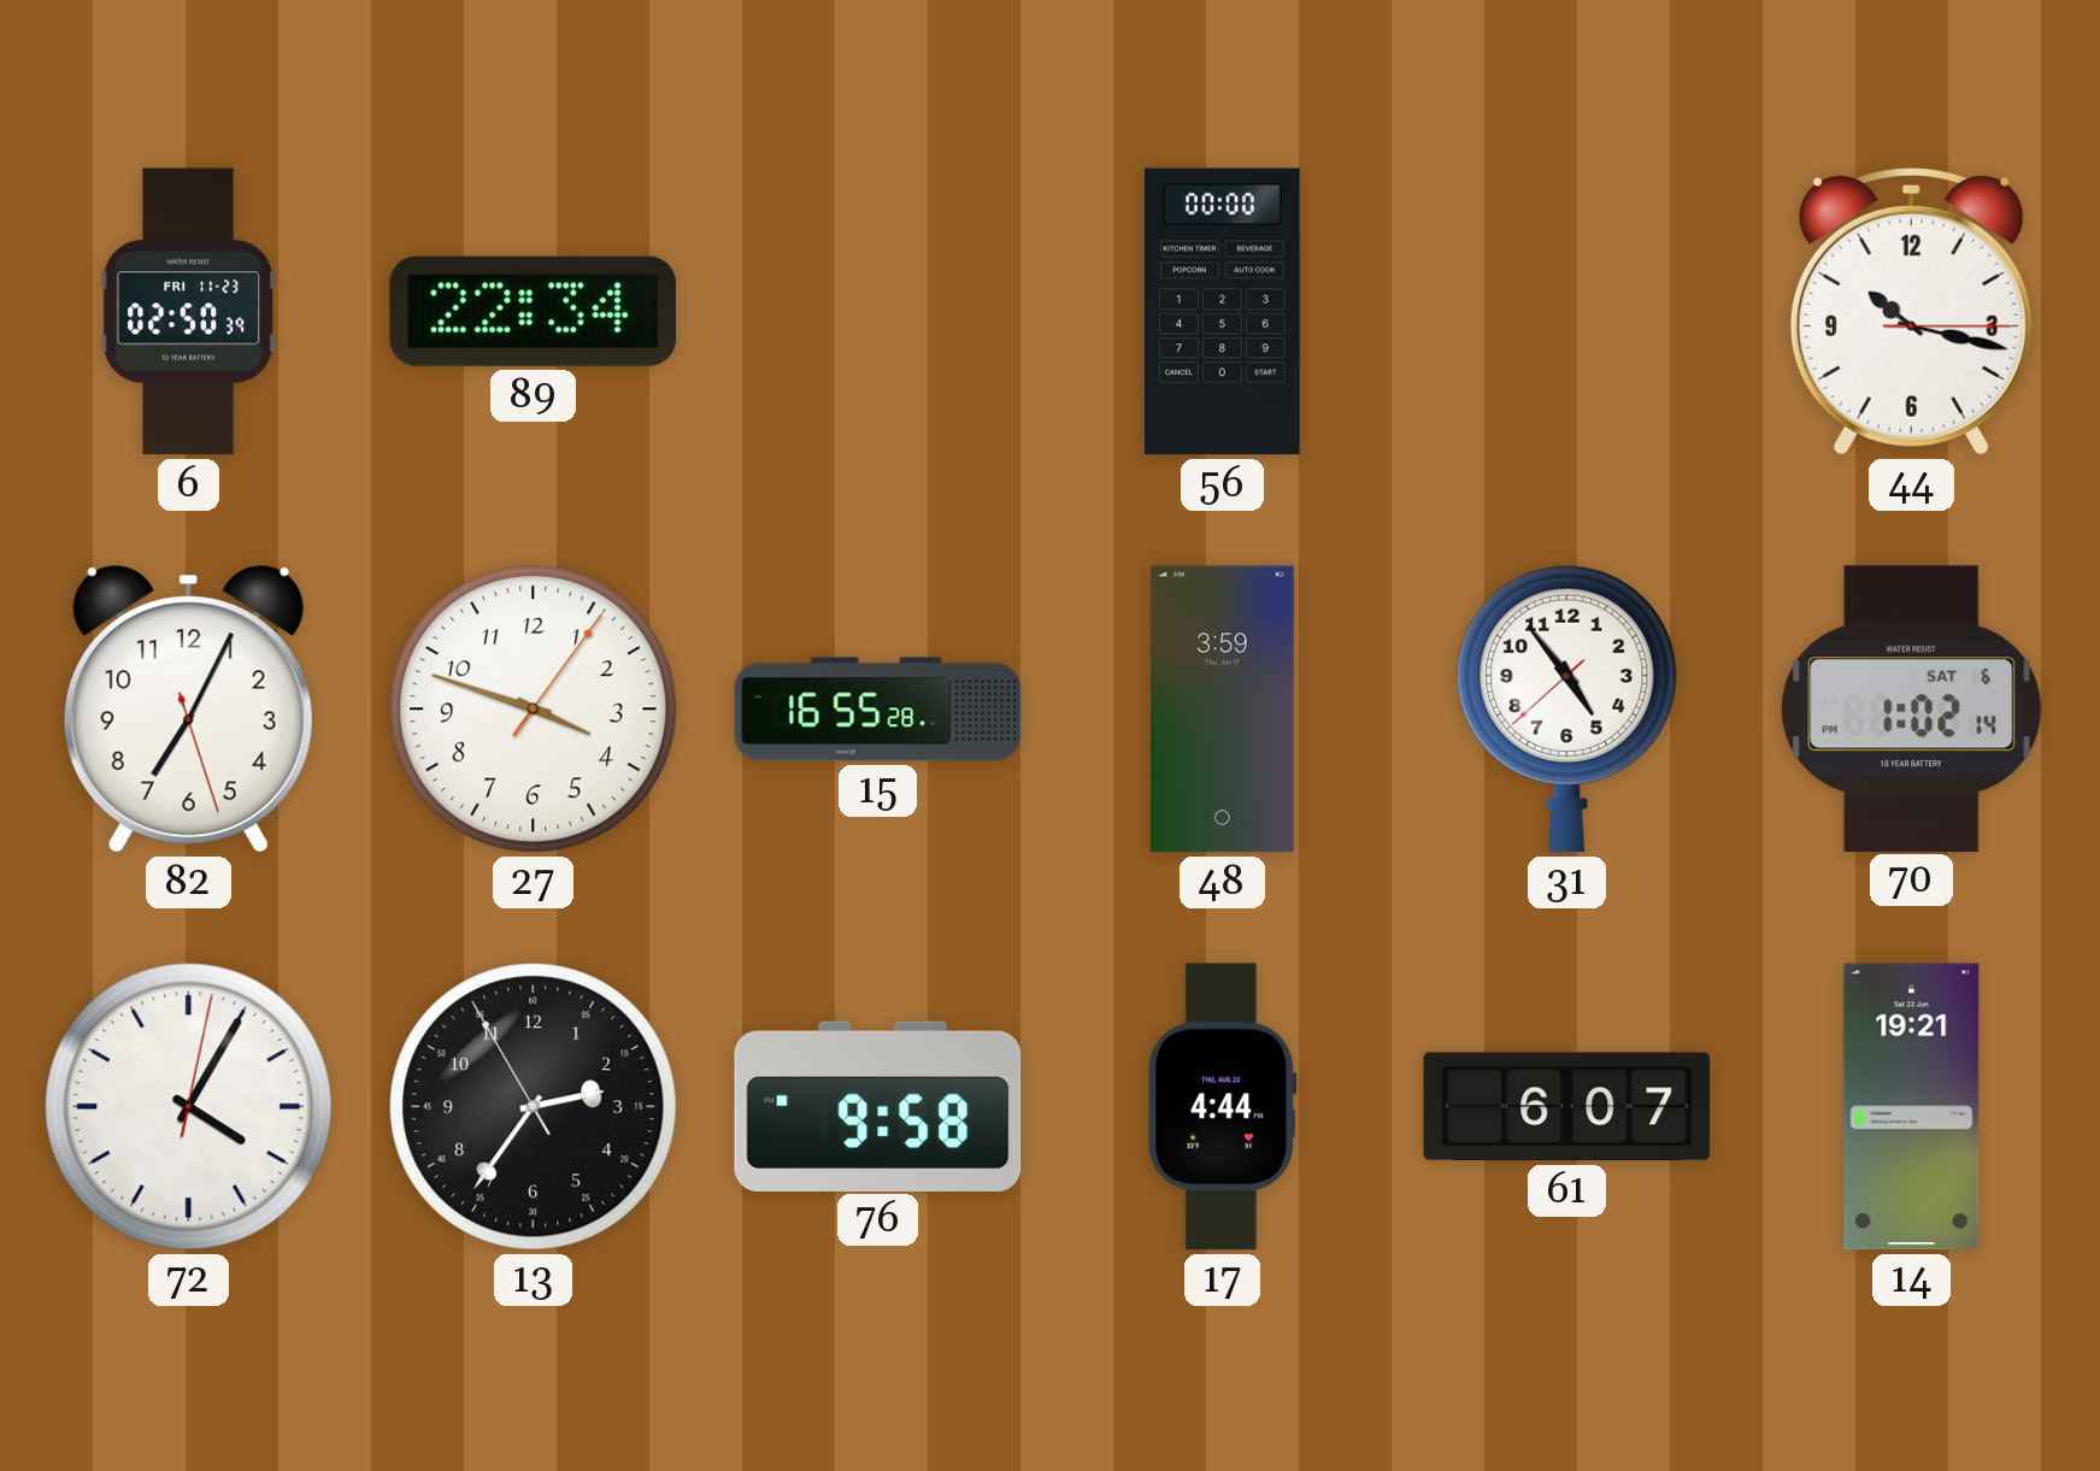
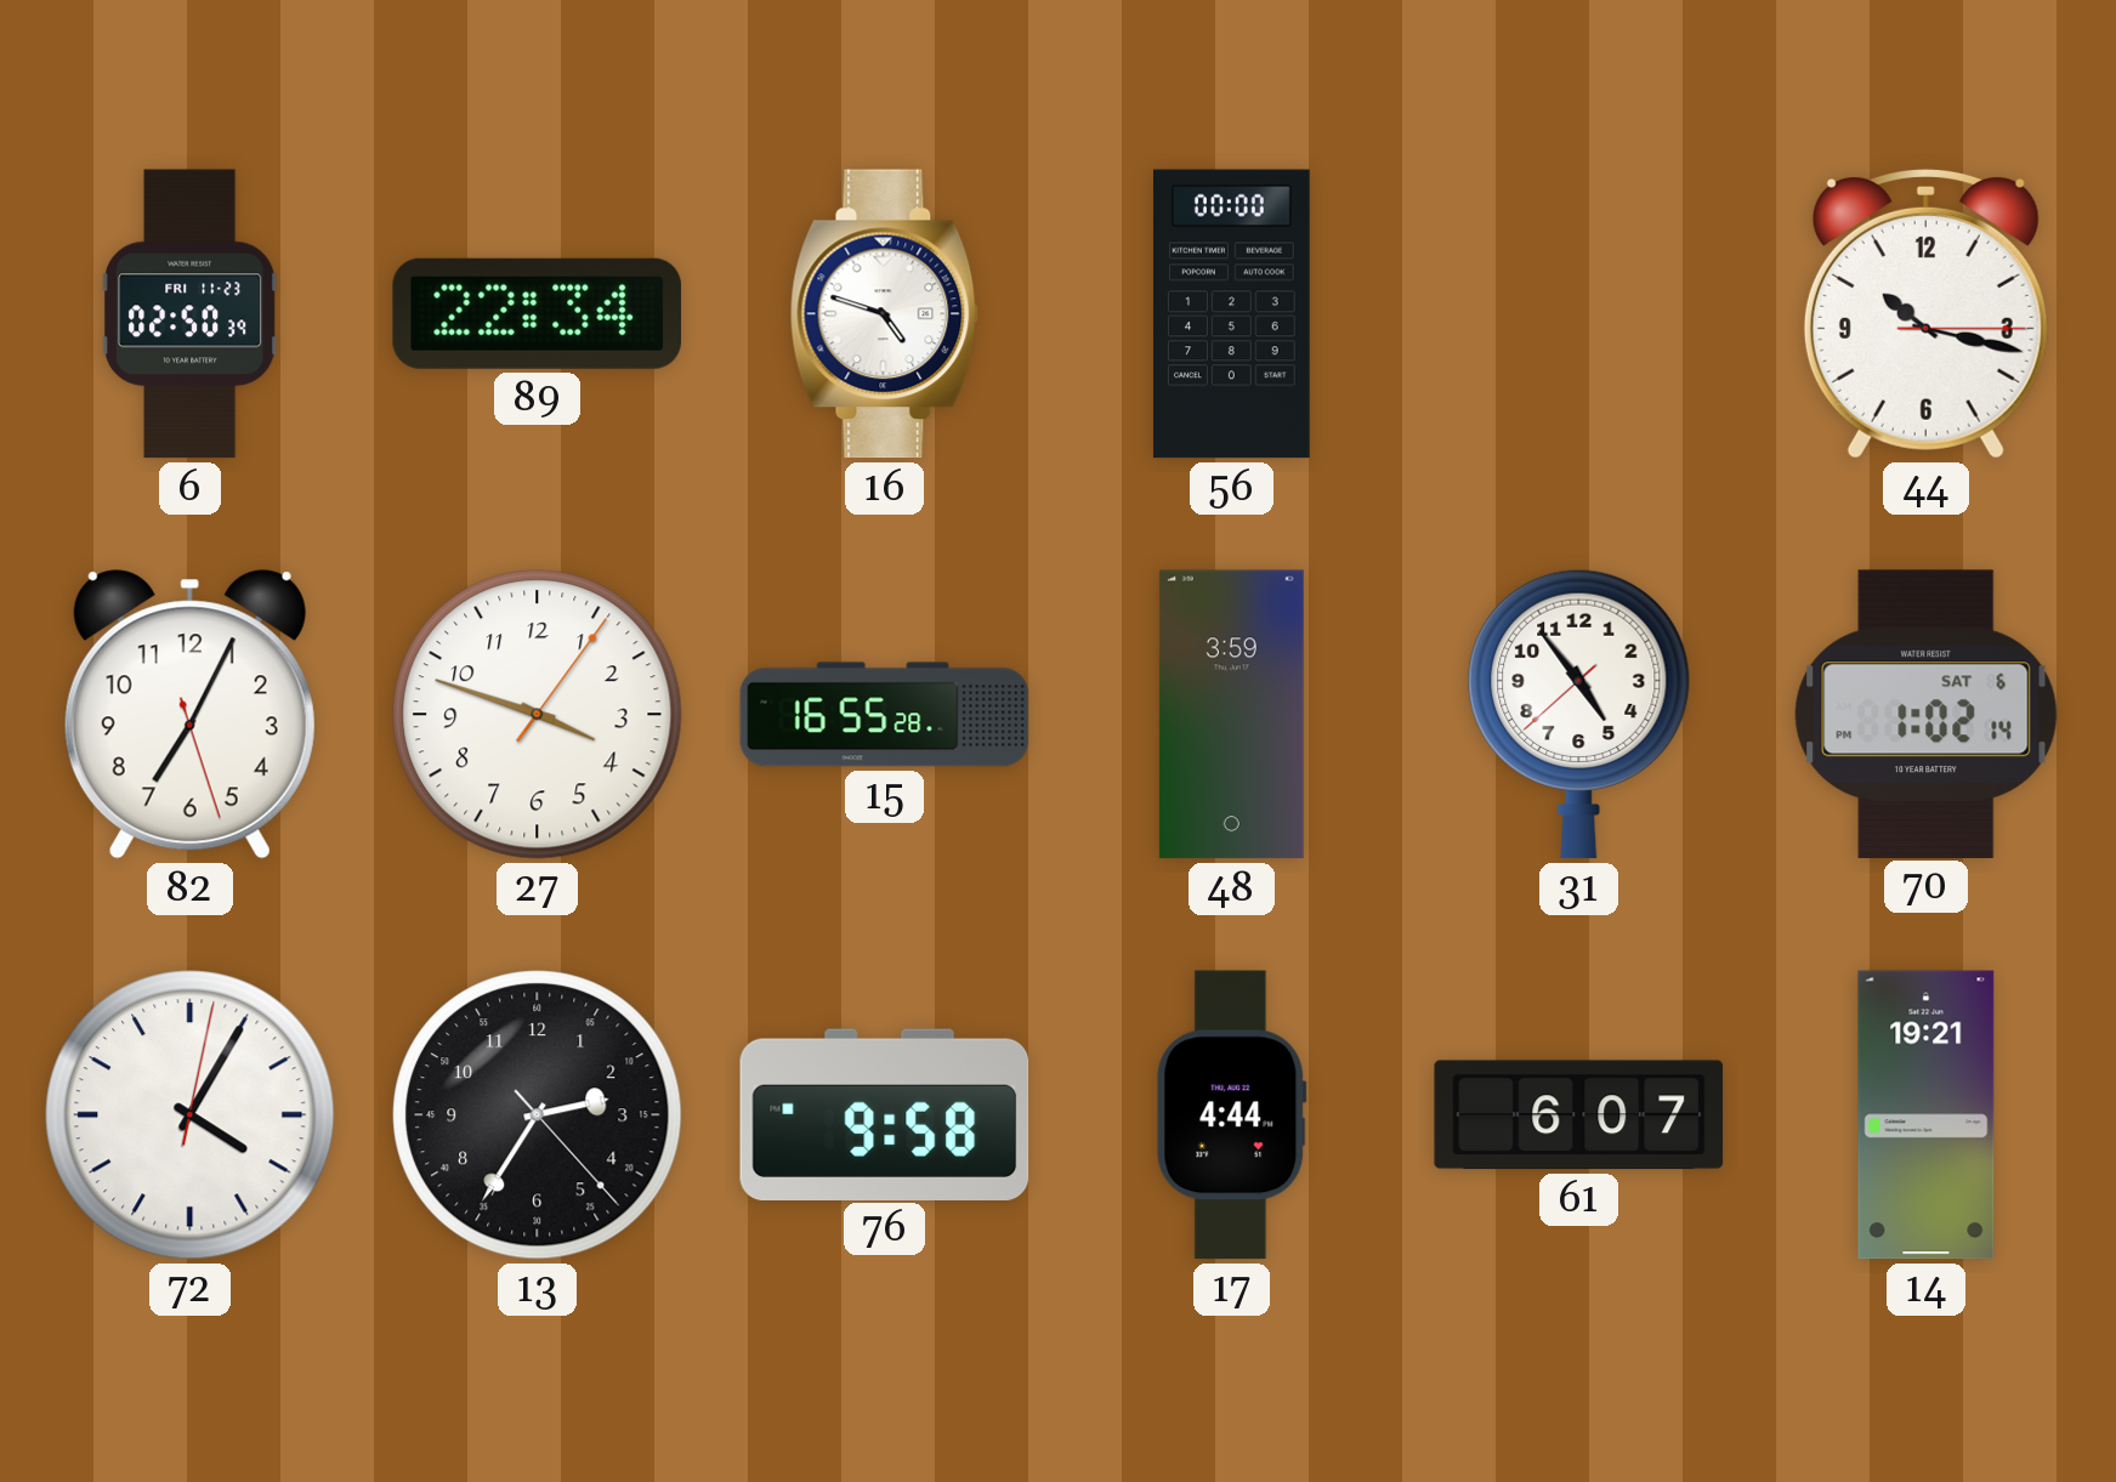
16: none -> 4:48 (885, 314)
13: 2:35:55 -> 2:35:23 (538, 1115)
